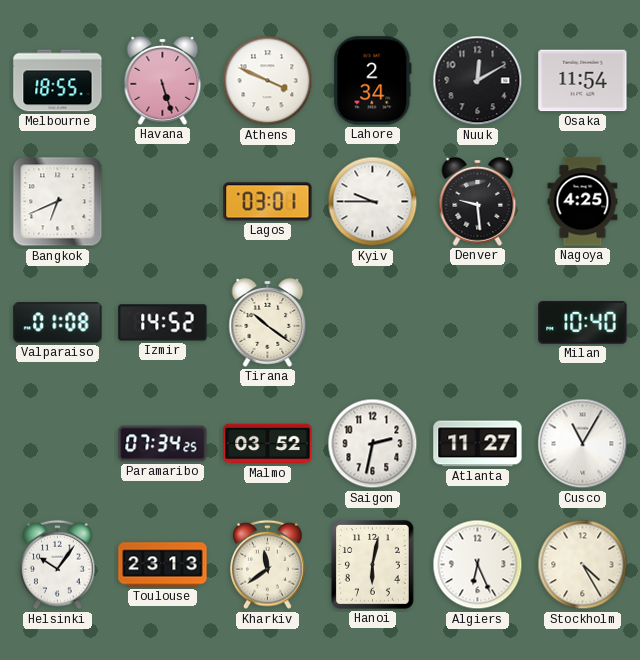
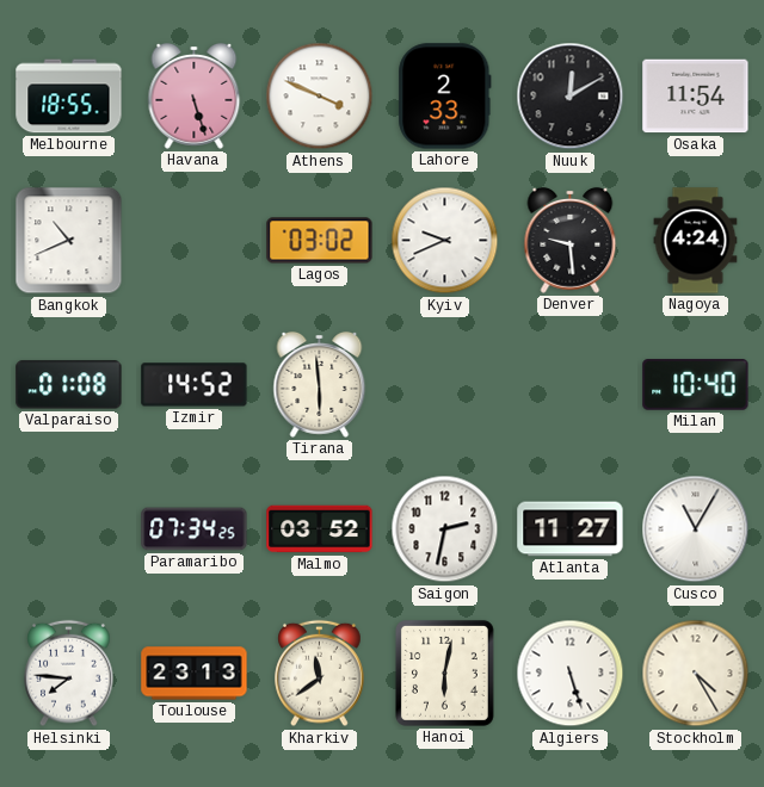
Lahore: 2:34 -> 2:33 (445, 97)
Bangkok: 6:41 -> 10:41 (69, 241)
Lagos: 03:01 -> 03:02 (320, 241)
Kyiv: 9:45 -> 9:41 (445, 241)
Nagoya: 4:25 -> 4:24 (696, 241)
Tirana: 10:21 -> 5:59 (320, 384)
Helsinki: 10:06 -> 7:46 (69, 674)
Algiers: 6:26 -> 5:27 (571, 674)
